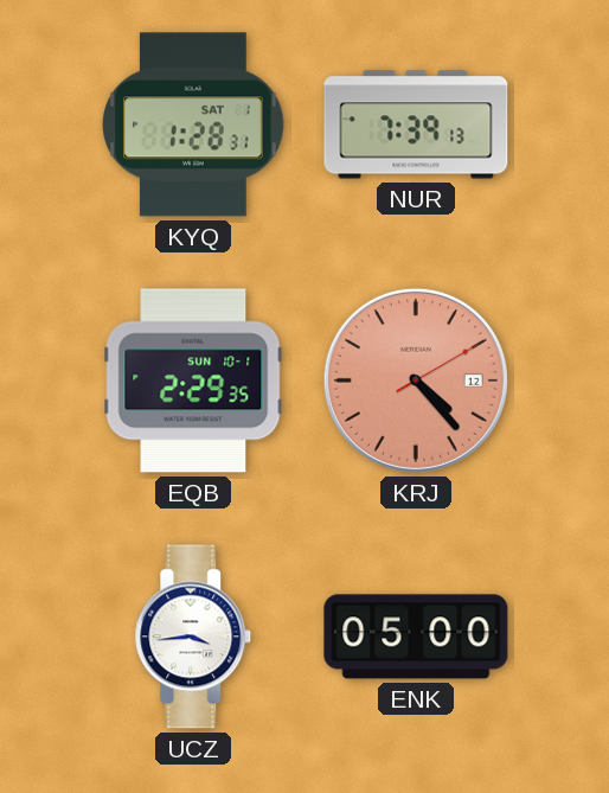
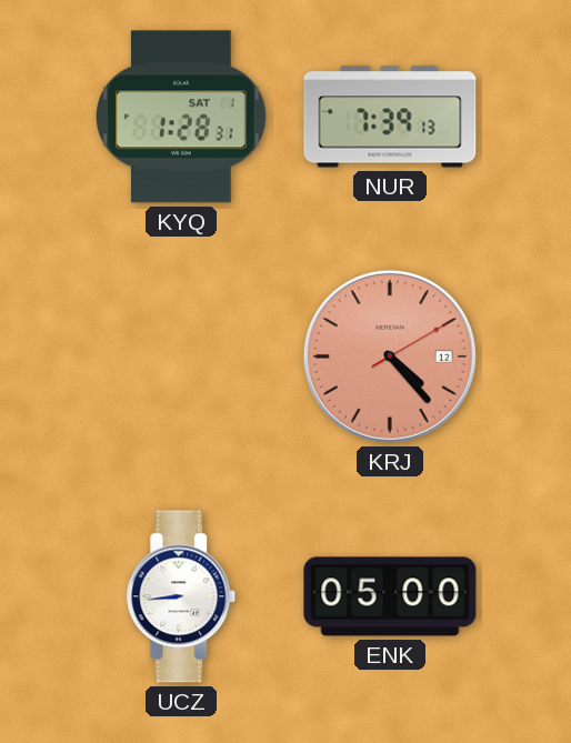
EQB: 2:29 -> none (193, 380)
UCZ: 3:44 -> 8:44 (181, 596)
